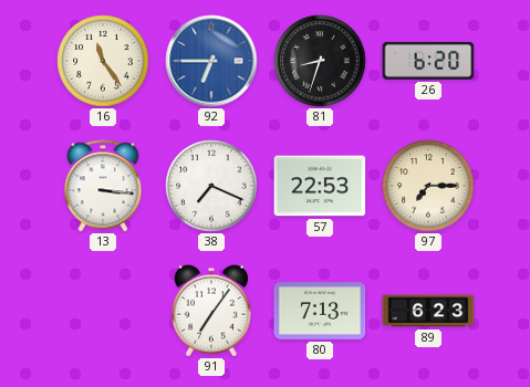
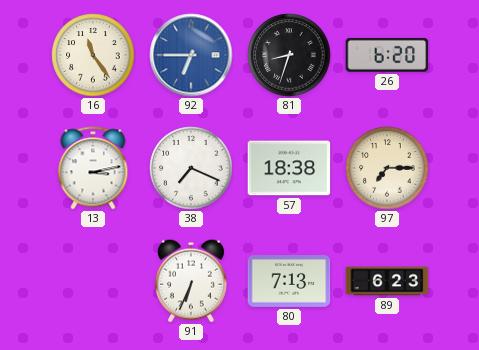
13: 3:16 -> 3:13 (93, 168)
57: 22:53 -> 18:38 (289, 168)
91: 7:06 -> 6:34 (191, 281)
